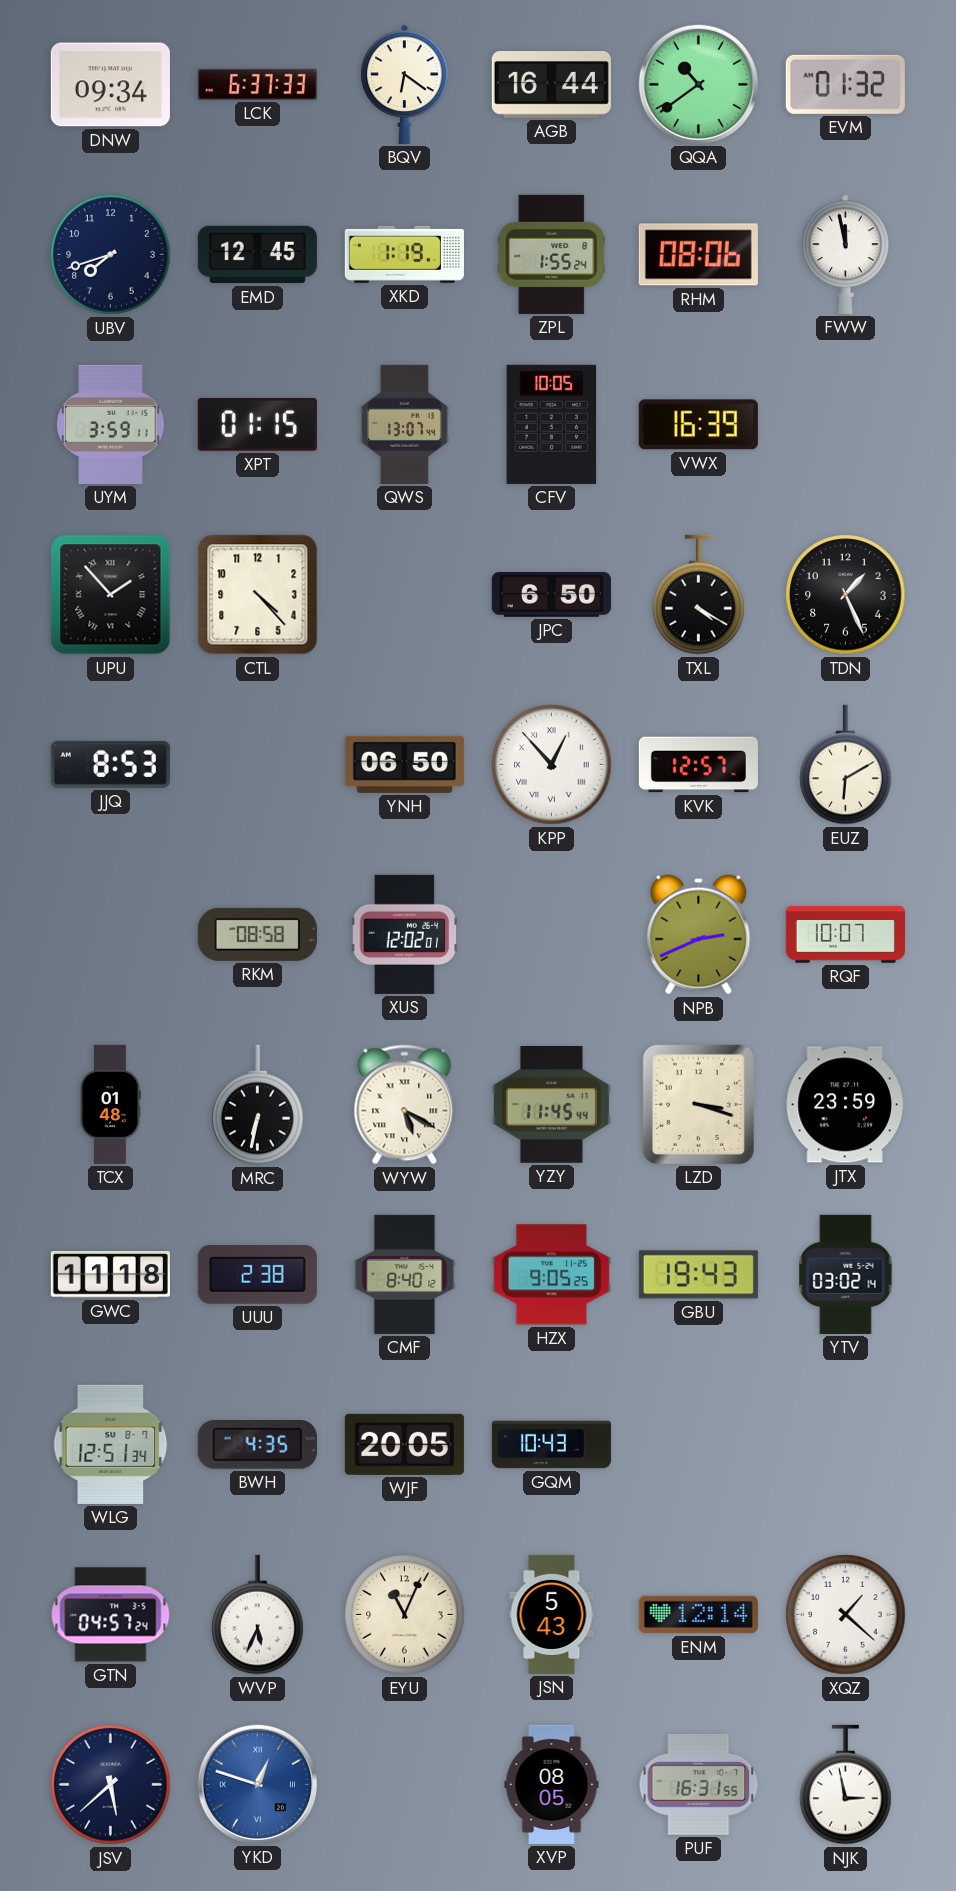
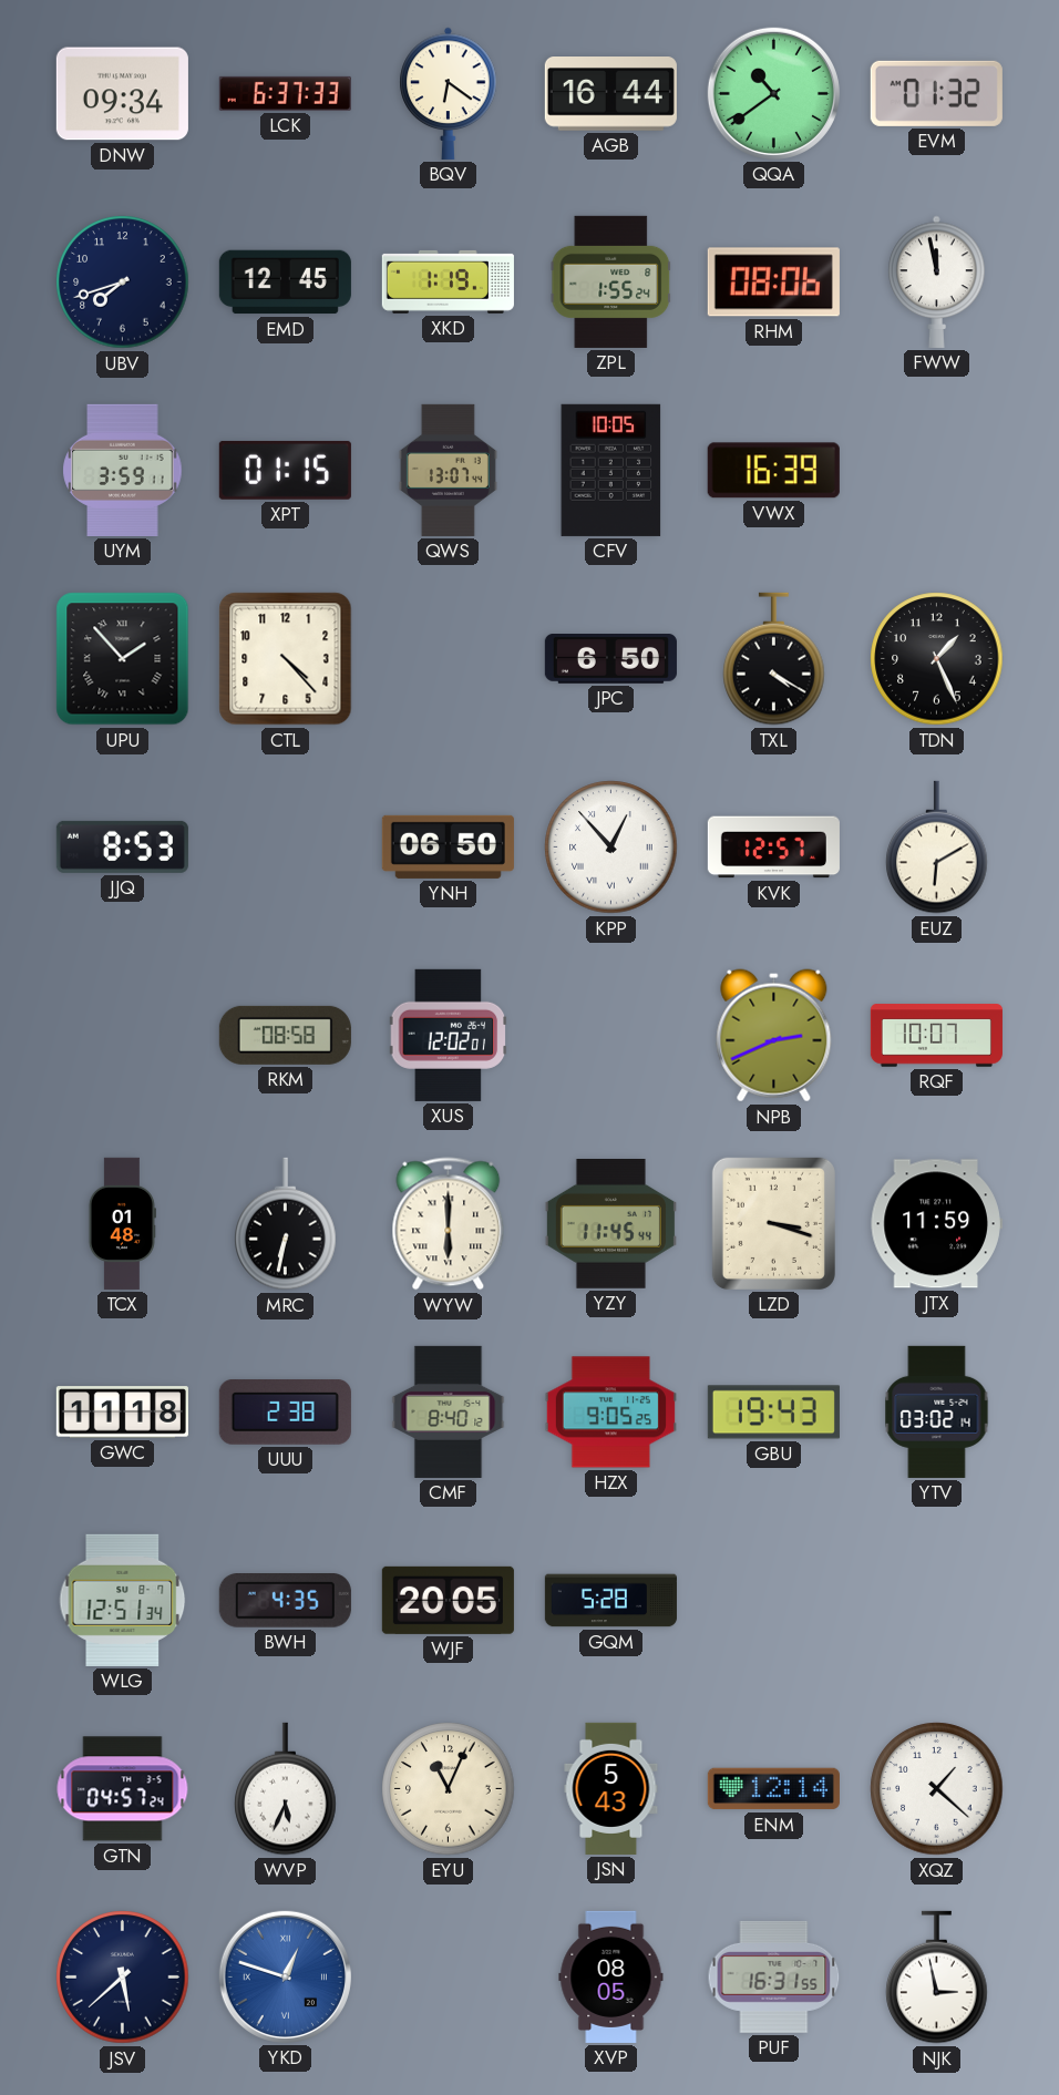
WYW: 5:20 -> 6:00 (449, 1224)
JTX: 23:59 -> 11:59 (936, 1224)
GQM: 10:43 -> 5:28 (610, 1601)
